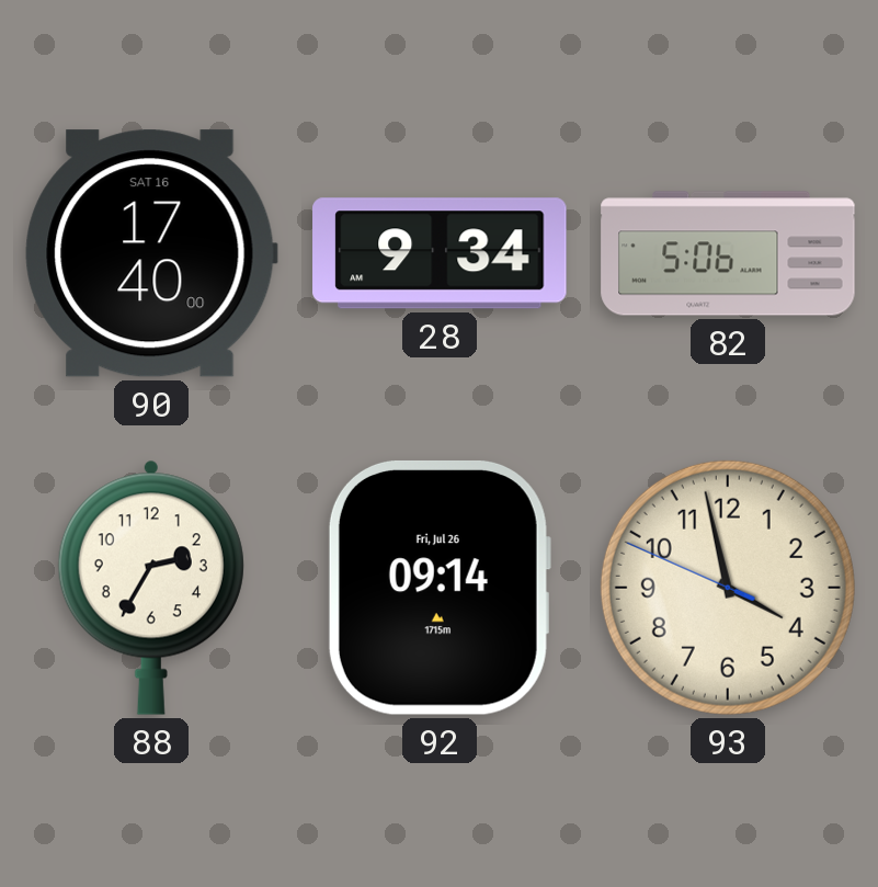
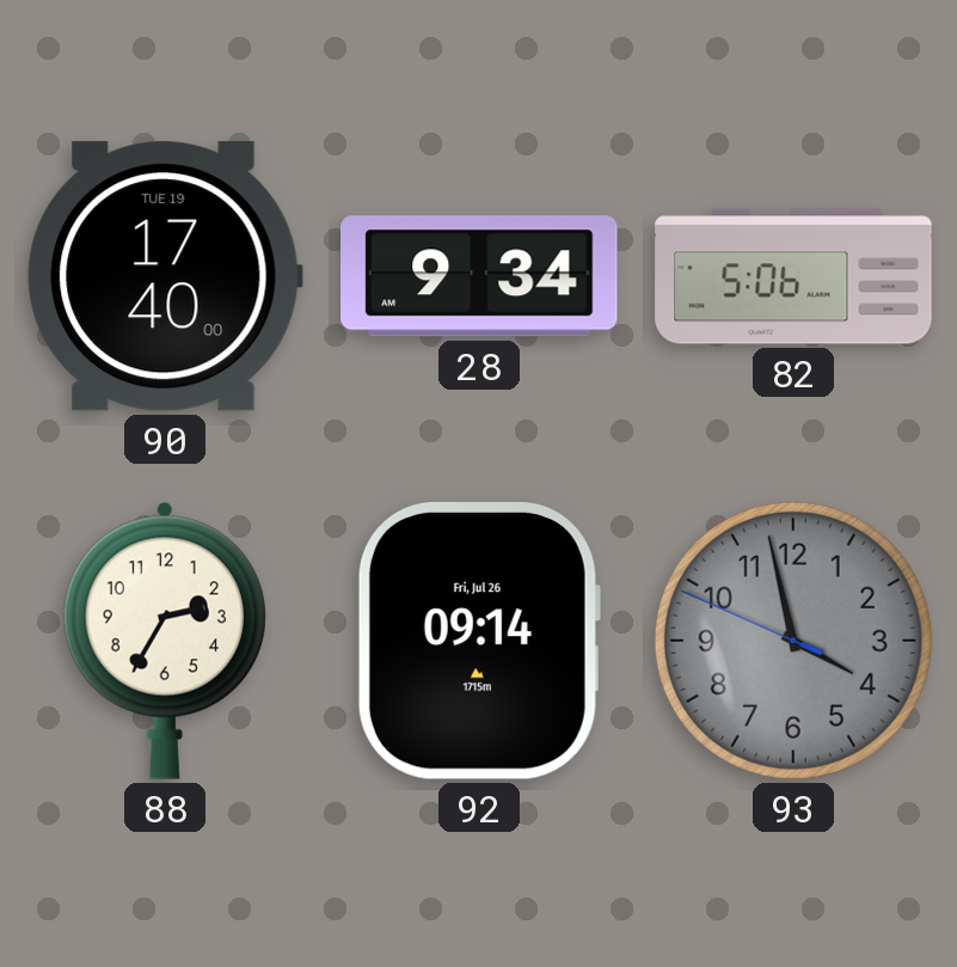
90 date: SAT 16 -> TUE 19 (165, 276)
93 dial: cream -> grey (793, 641)
